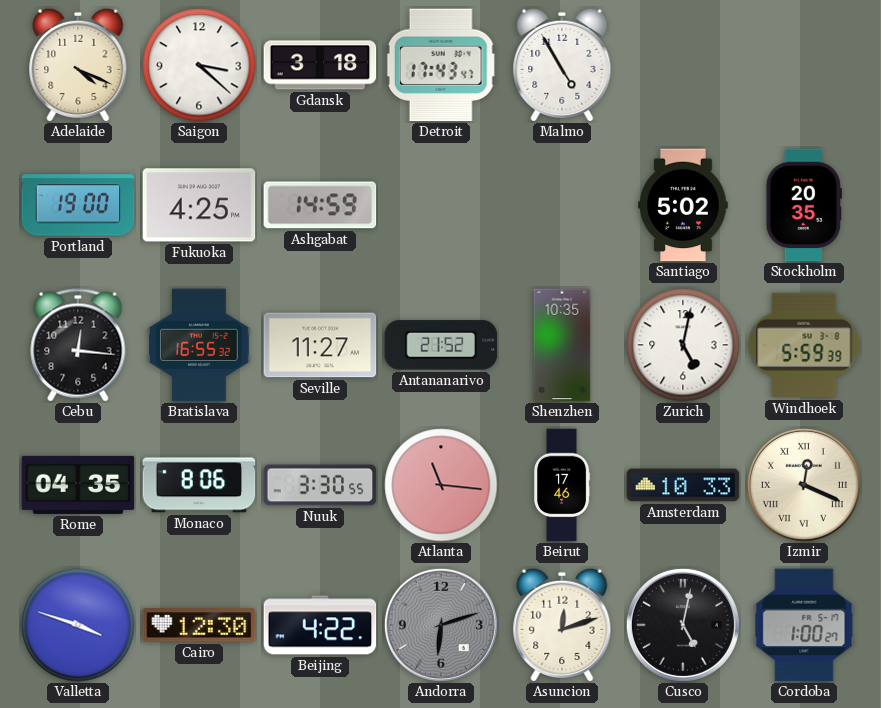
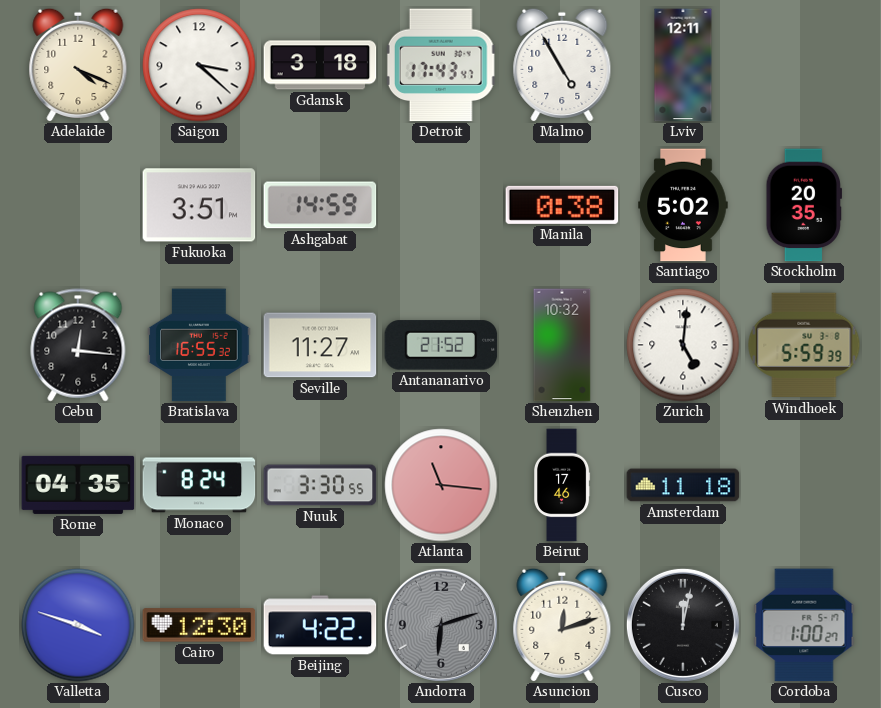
Lviv: none -> 12:11 (683, 65)
Portland: 19:00 -> none (78, 205)
Fukuoka: 4:25 -> 3:51 (199, 205)
Manila: none -> 0:38 (562, 205)
Shenzhen: 10:35 -> 10:32 (562, 345)
Zurich: 5:02 -> 5:01 (683, 345)
Monaco: 8:06 -> 8:24 (199, 485)
Amsterdam: 10:33 -> 11:18 (683, 485)
Izmir: 12:19 -> none (804, 485)
Cusco: 5:02 -> 12:02 (683, 625)
